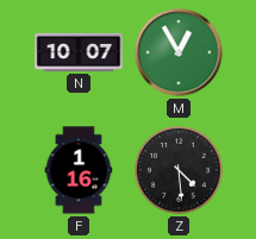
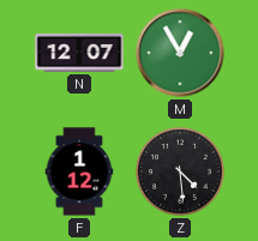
N: 10:07 -> 12:07 (79, 53)
F: 1:16 -> 1:12 (79, 171)
